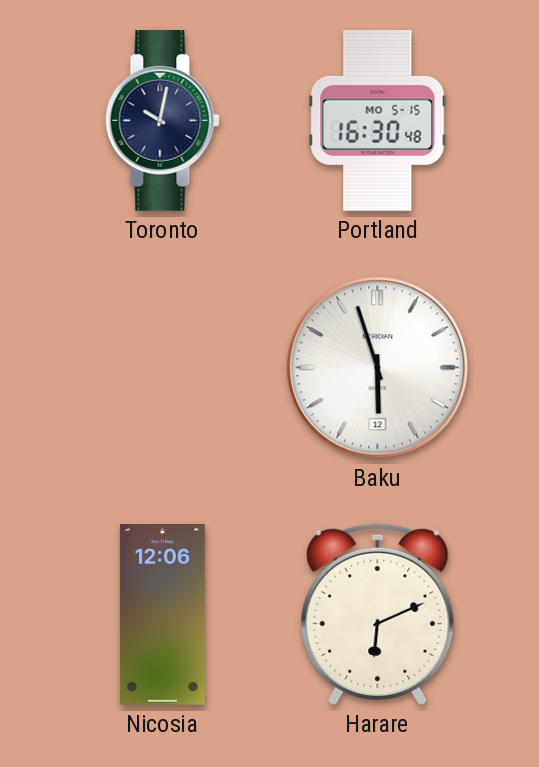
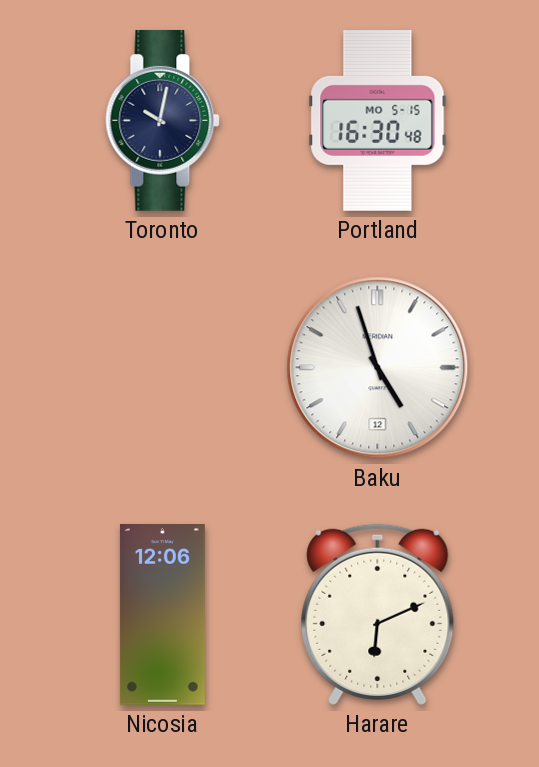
Baku: 5:57 -> 4:57 (378, 368)
